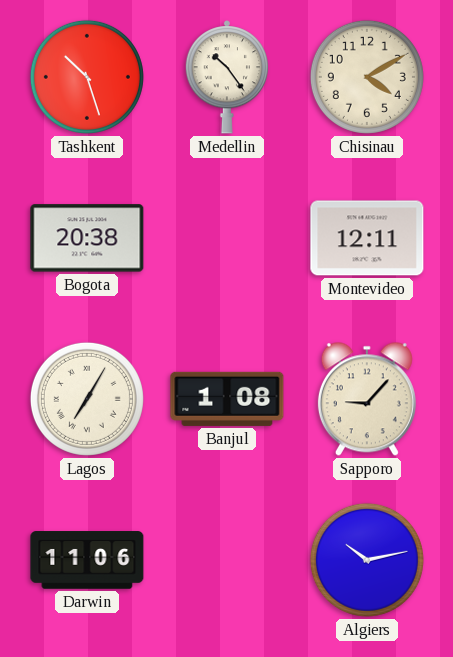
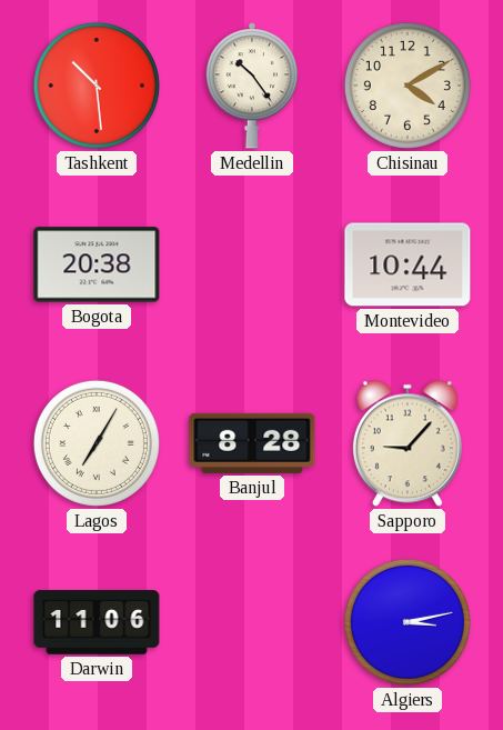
Tashkent: 10:27 -> 10:29 (97, 86)
Montevideo: 12:11 -> 10:44 (408, 264)
Banjul: 1:08 -> 8:28 (252, 443)
Algiers: 10:13 -> 3:13 (408, 622)
